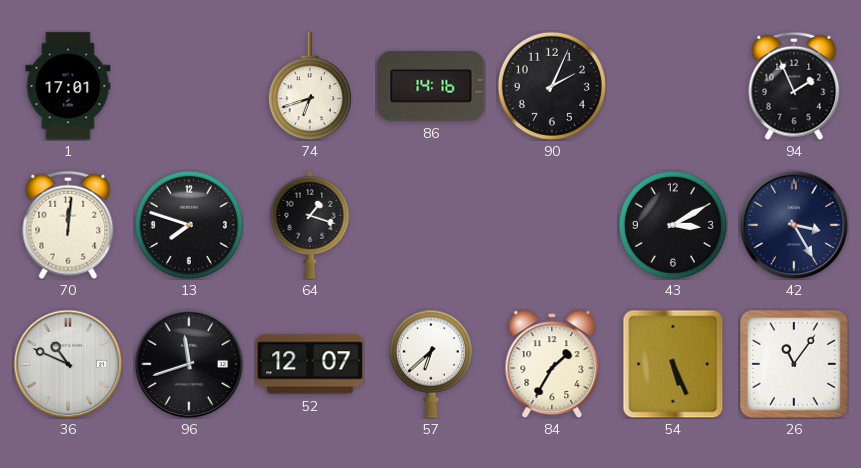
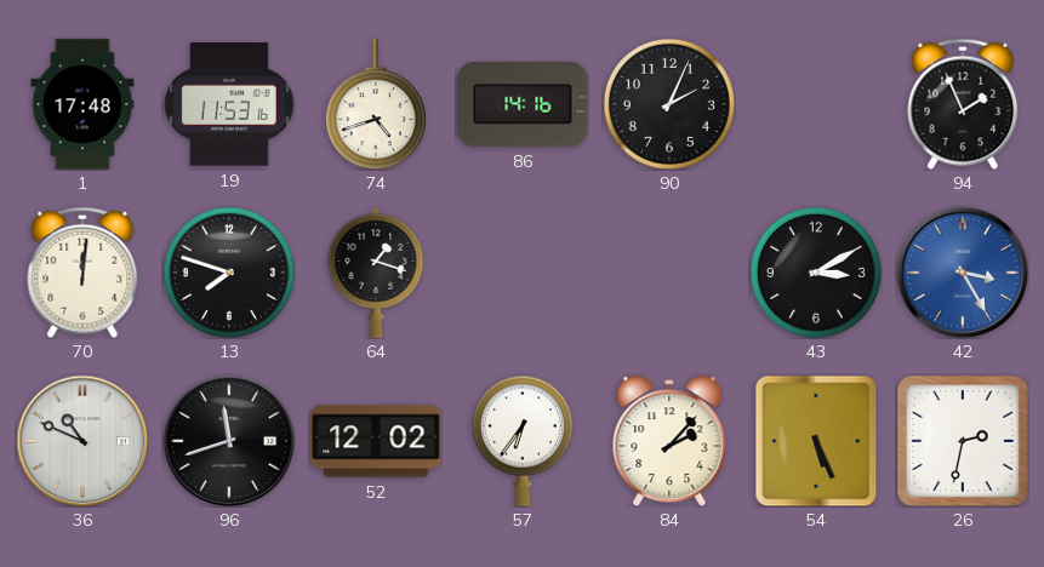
1: 17:01 -> 17:48 (82, 104)
19: none -> 11:53 (229, 104)
74: 6:42 -> 4:42 (376, 104)
42 dial: navy -> blue (963, 273)
52: 12:07 -> 12:02 (376, 441)
57: 6:38 -> 6:36 (523, 441)
84: 1:35 -> 2:07 (669, 441)
26: 11:06 -> 2:32 (963, 441)
